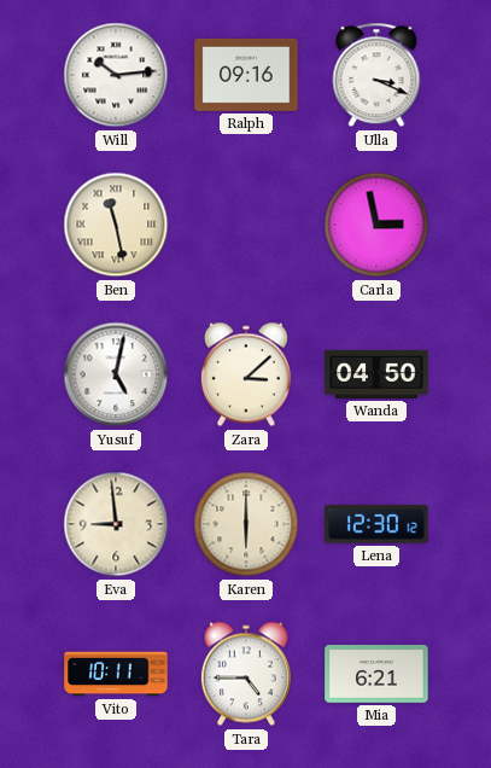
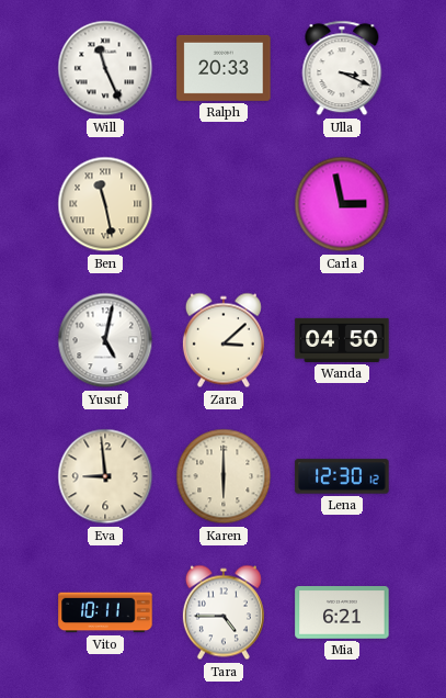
Will: 10:14 -> 11:26 (105, 68)
Ralph: 09:16 -> 20:33 (224, 68)
